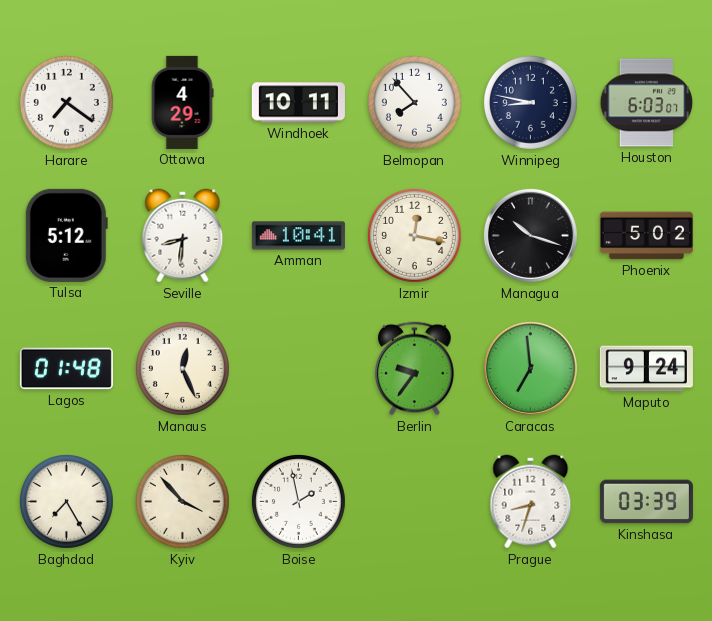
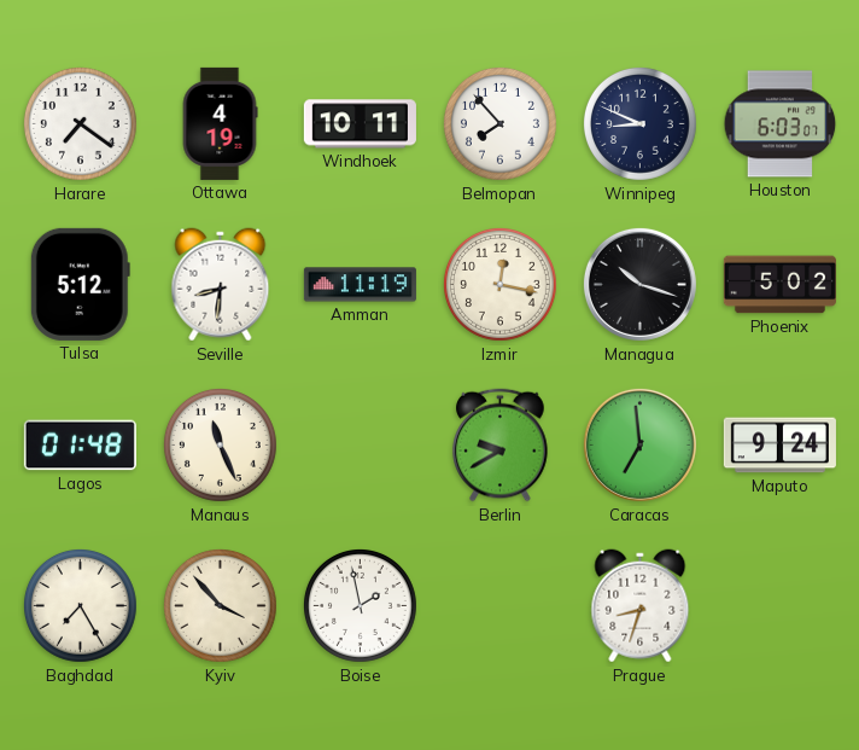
Ottawa: 4:29 -> 4:19 (220, 123)
Winnipeg: 8:47 -> 8:49 (639, 123)
Amman: 10:41 -> 11:19 (360, 285)
Manaus: 12:26 -> 11:26 (220, 444)
Berlin: 9:36 -> 9:40 (501, 446)
Kinshasa: 03:39 -> none (646, 502)
